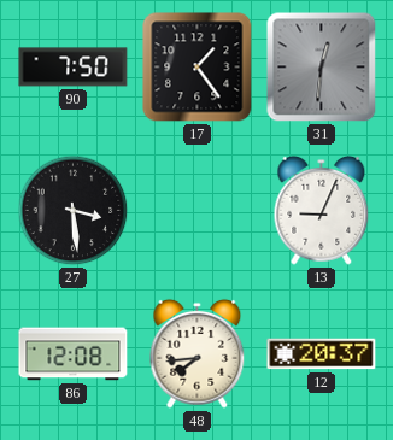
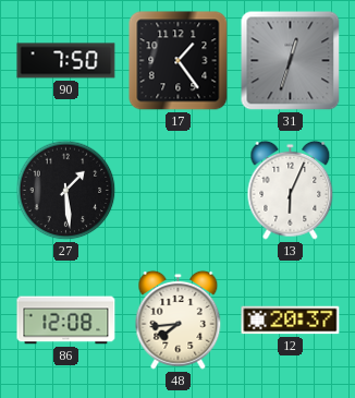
31: 12:31 -> 12:33 (291, 61)
27: 3:29 -> 1:29 (66, 191)
13: 9:04 -> 6:04 (291, 190)
